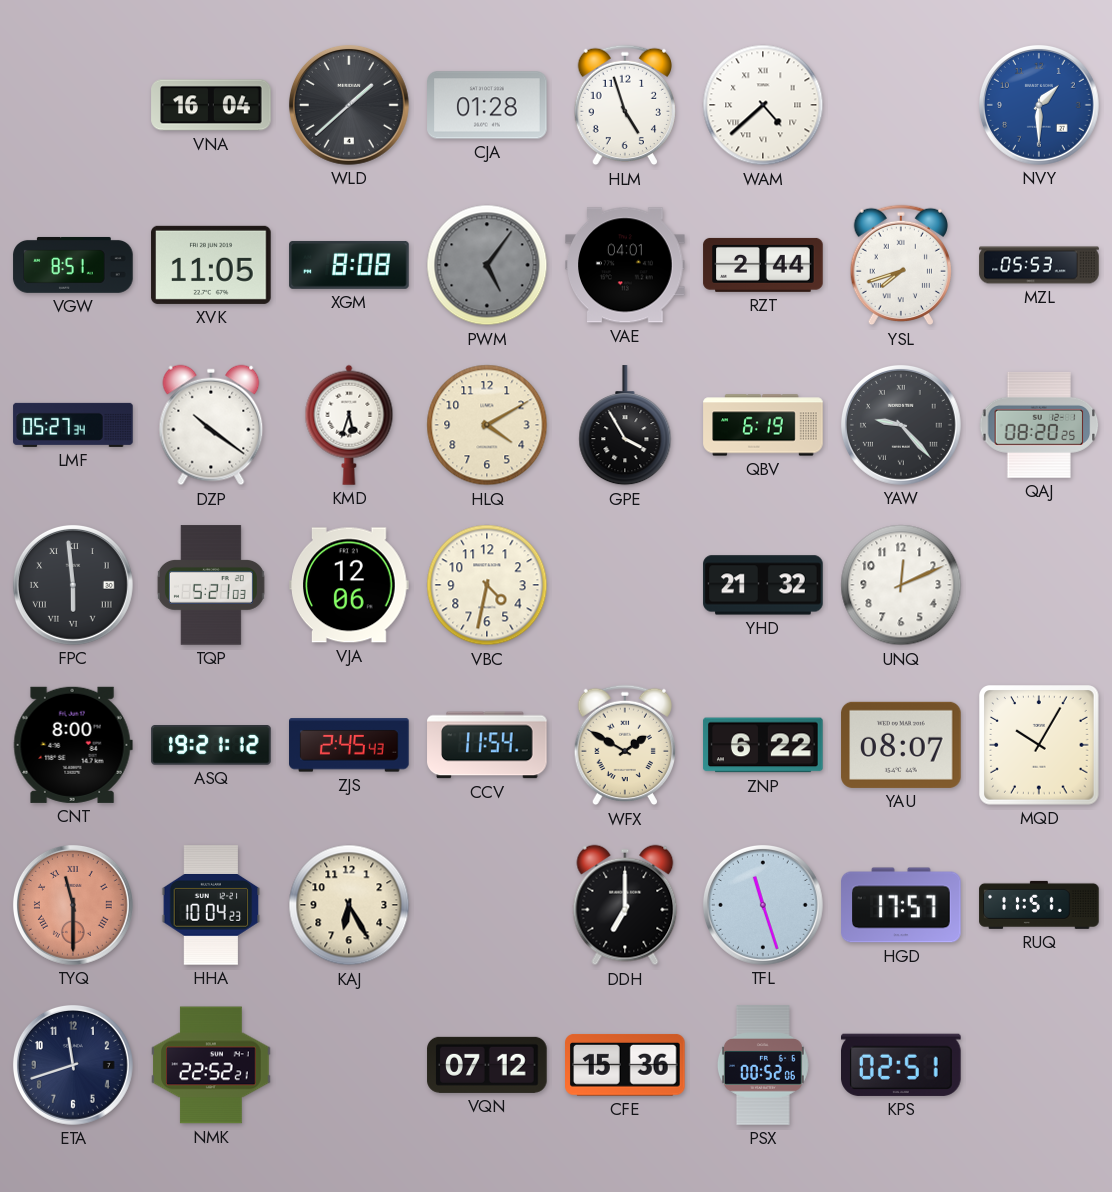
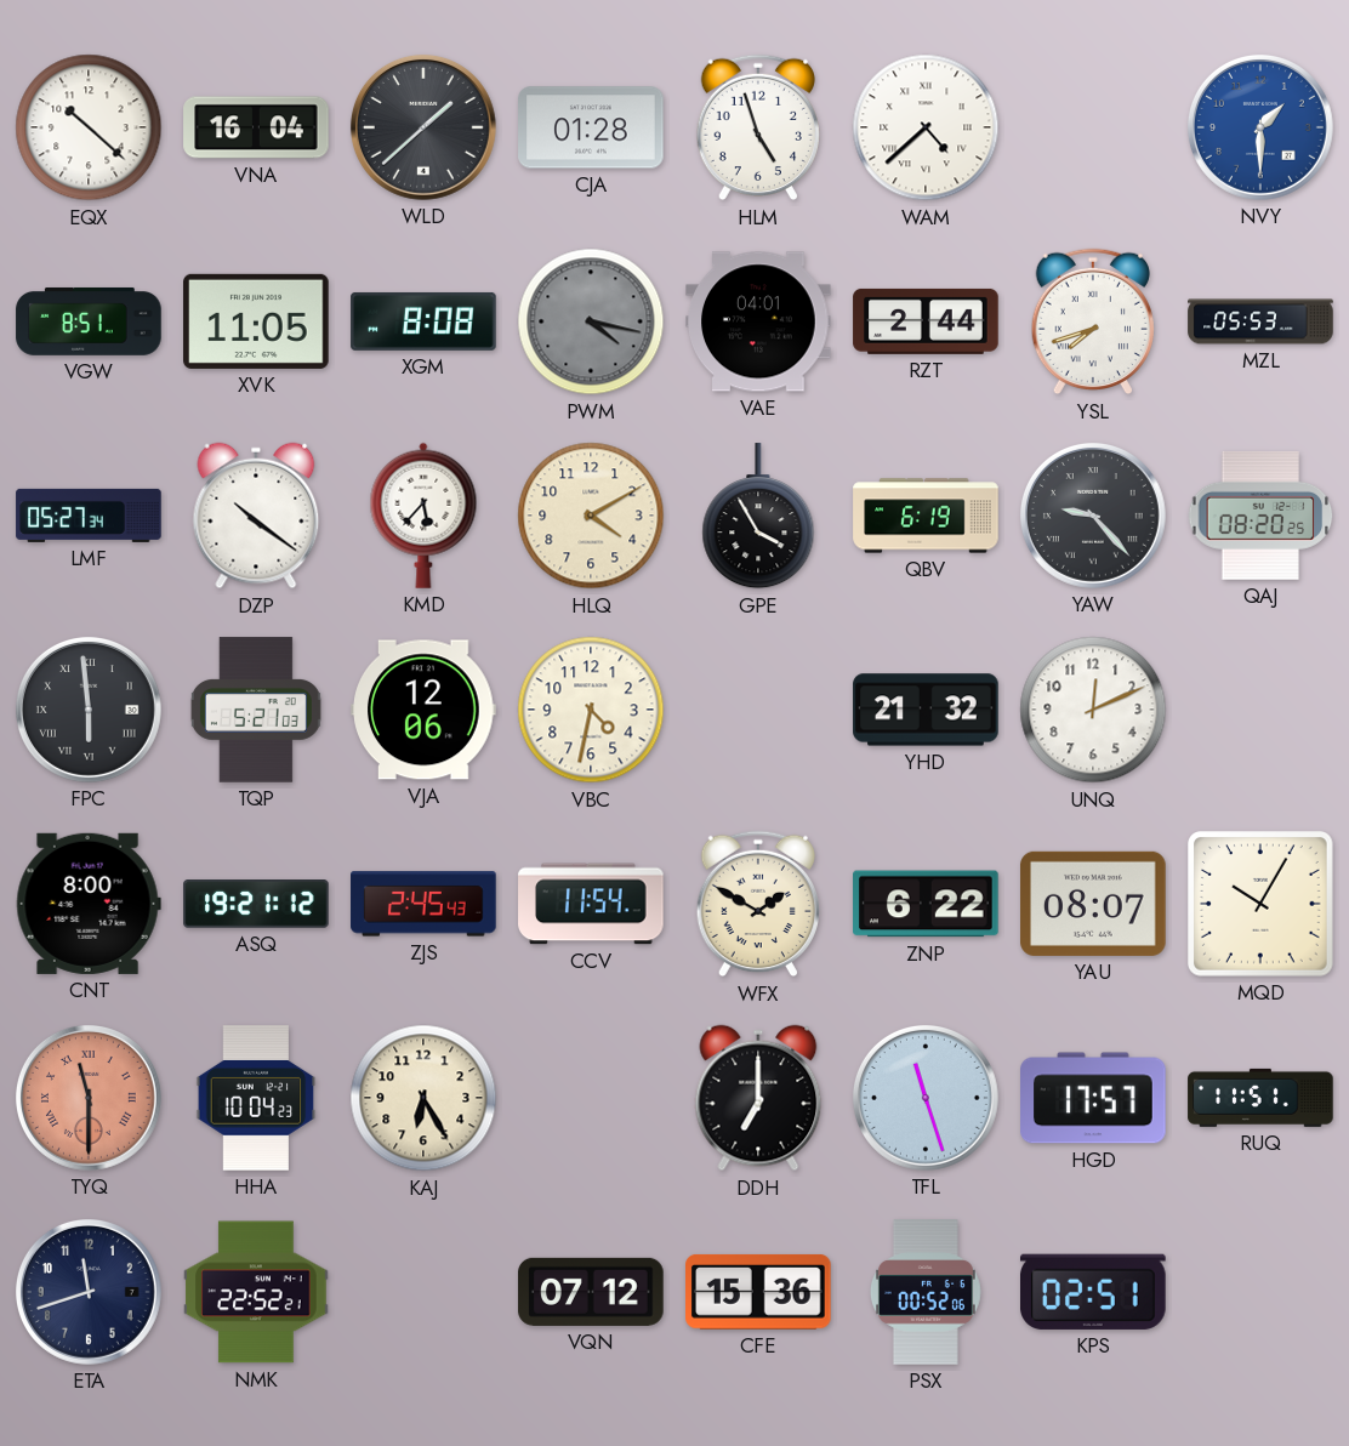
EQX: none -> 10:22 (89, 127)
PWM: 5:06 -> 4:17 (591, 321)
KMD: 5:33 -> 5:37 (423, 516)
